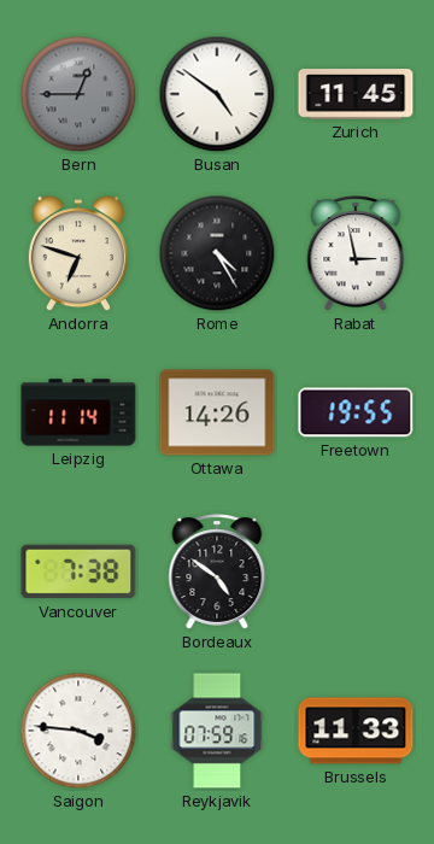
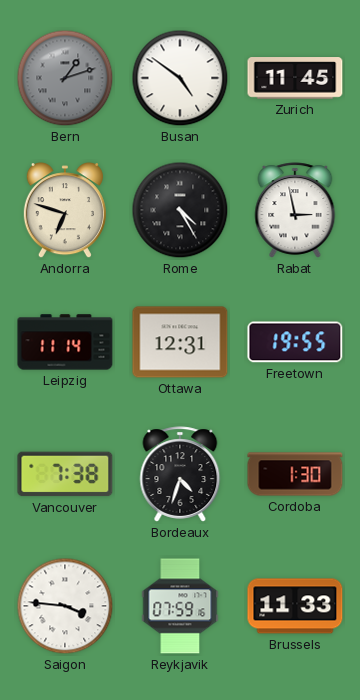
Bern: 12:45 -> 1:12 (65, 78)
Ottawa: 14:26 -> 12:31 (180, 342)
Bordeaux: 4:51 -> 4:33 (180, 474)
Cordoba: none -> 1:30 (295, 474)
